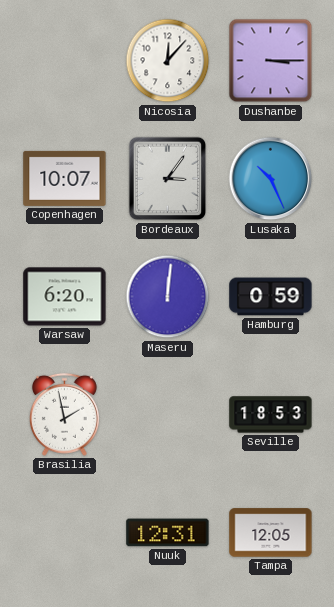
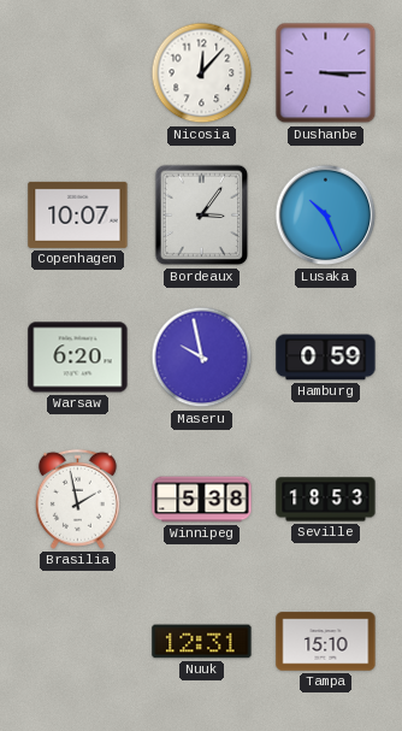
Maseru: 12:01 -> 9:58 (202, 358)
Winnipeg: none -> 5:38 (202, 500)
Tampa: 12:05 -> 15:10 (326, 642)
